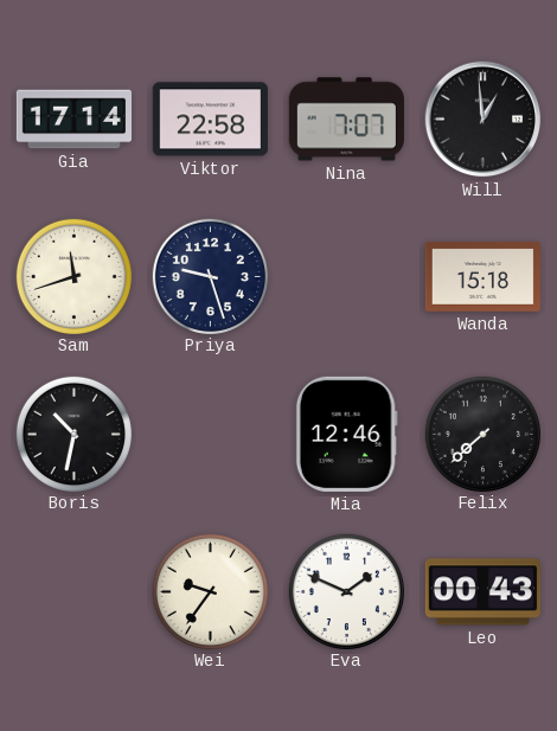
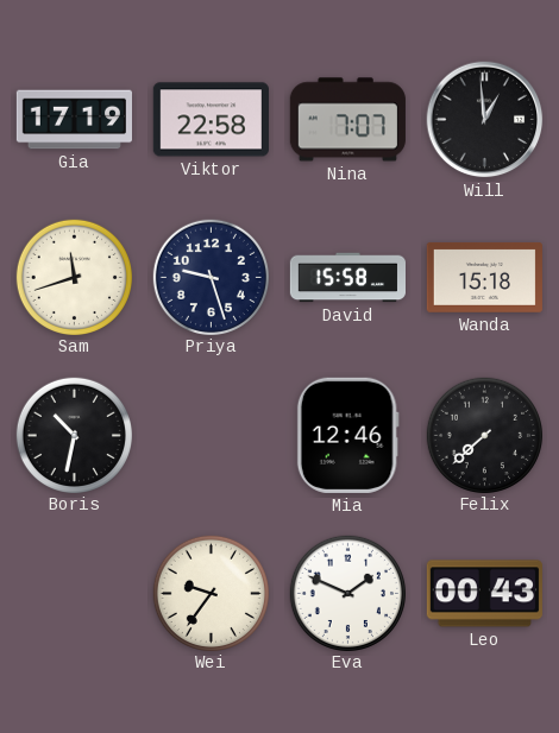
Gia: 17:14 -> 17:19 (74, 120)
David: none -> 15:58 (347, 278)
